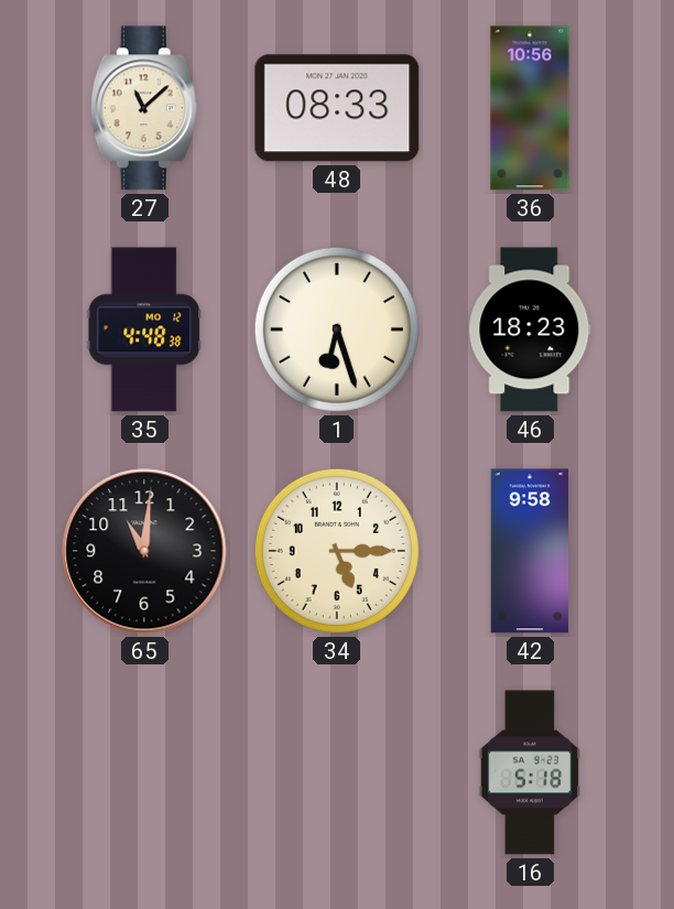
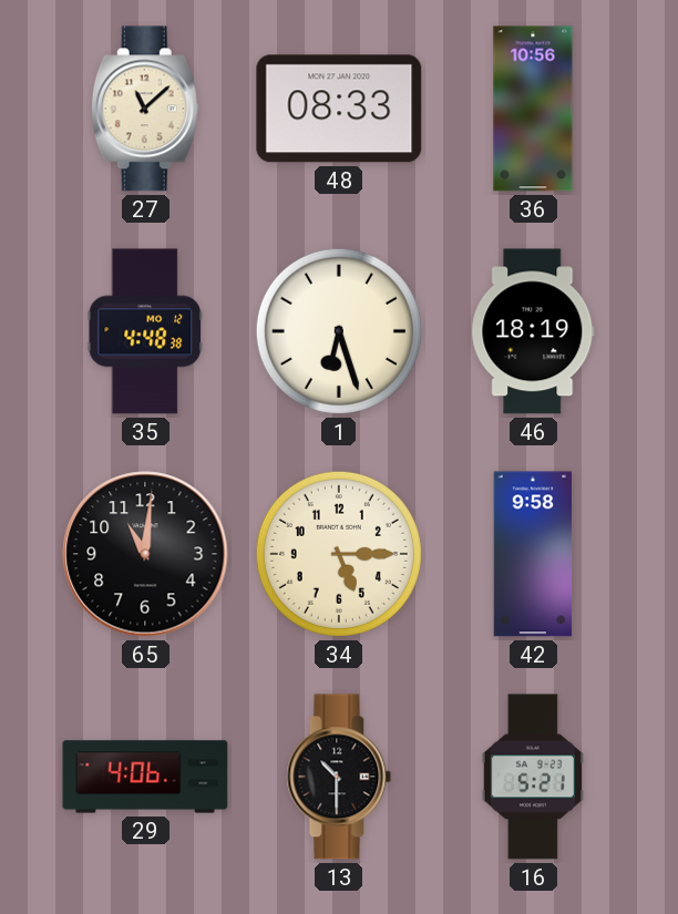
46: 18:23 -> 18:19 (533, 331)
29: none -> 4:06 (145, 777)
13: none -> 10:30 (339, 777)
16: 5:18 -> 5:21 (533, 777)
